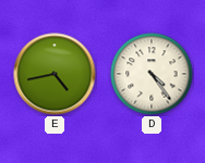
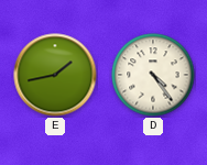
E: 4:43 -> 1:43 (55, 75)
